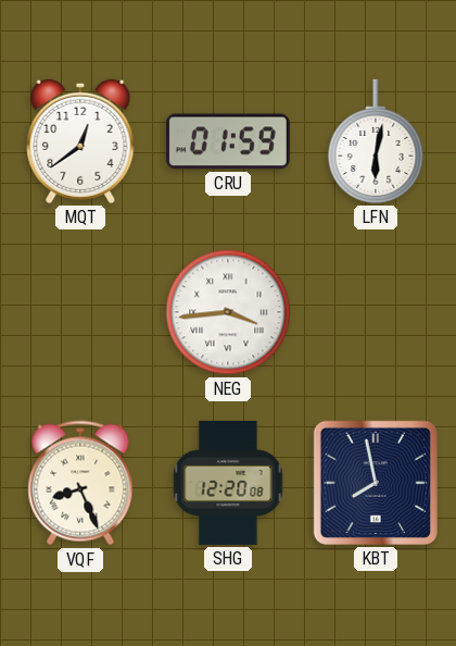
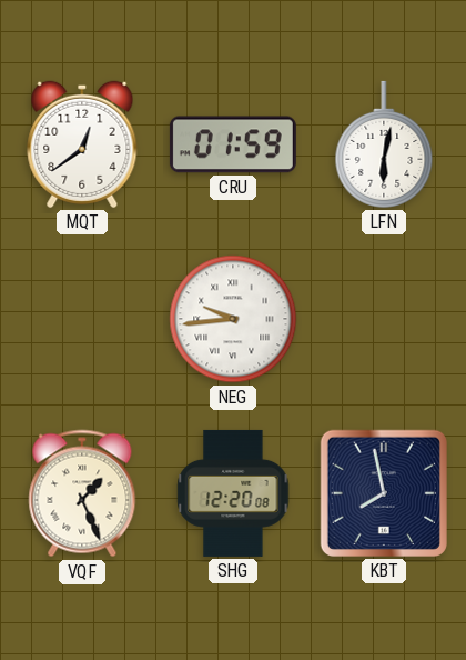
NEG: 3:44 -> 9:44 (233, 319)
VQF: 8:26 -> 1:26 (82, 493)
